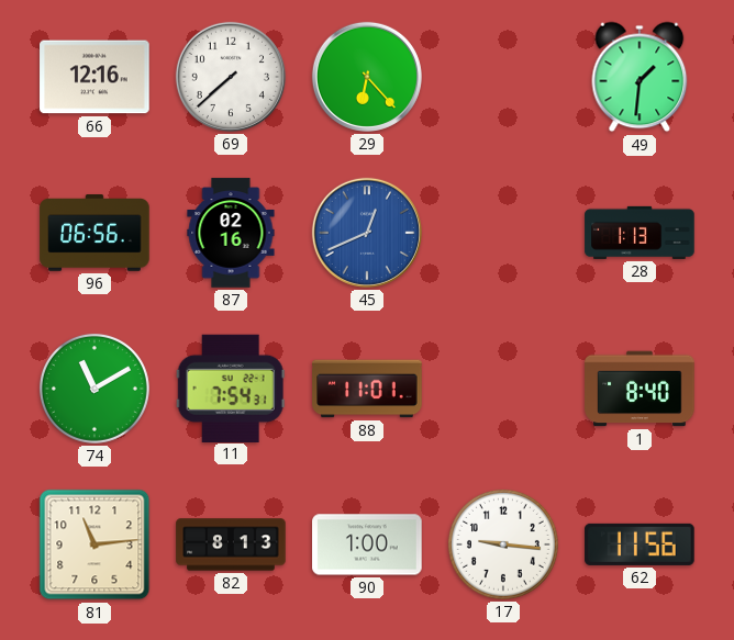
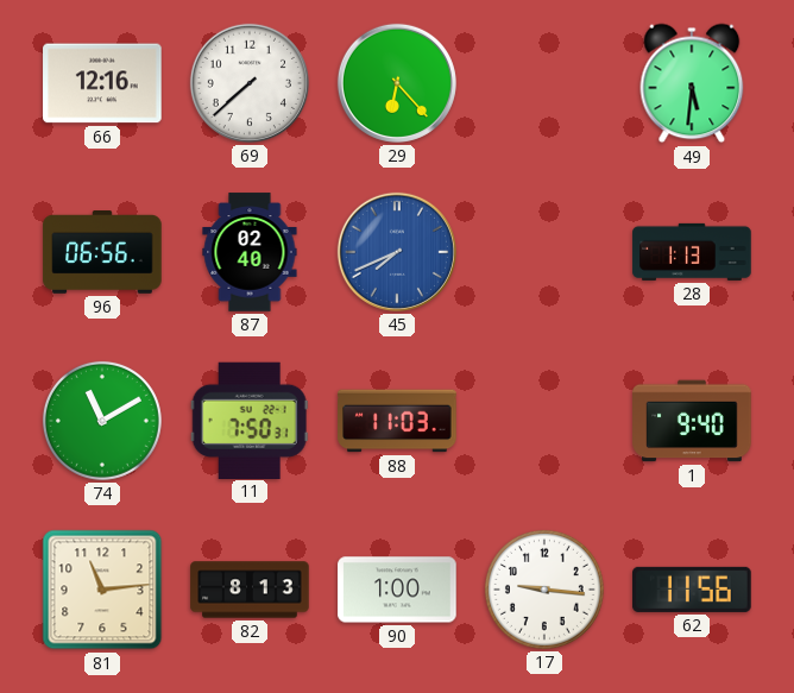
49: 1:31 -> 5:31 (692, 83)
87: 02:16 -> 02:40 (250, 252)
45: 12:41 -> 7:41 (397, 252)
11: 7:54 -> 7:50 (250, 420)
88: 11:01 -> 11:03 (397, 421)
1: 8:40 -> 9:40 (692, 421)
